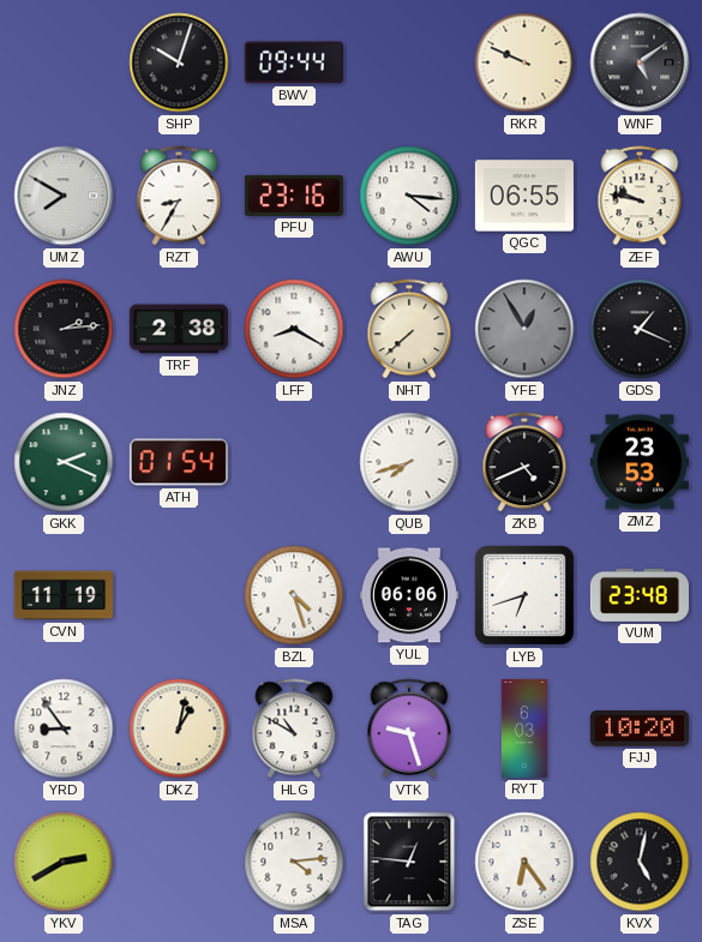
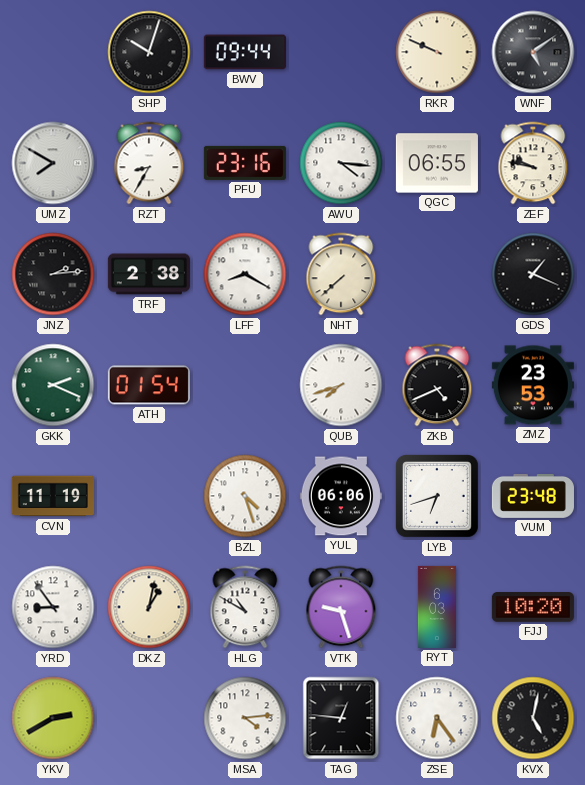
YFE: 12:55 -> none (524, 329)
